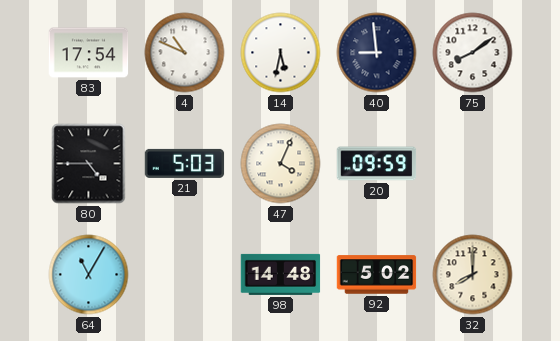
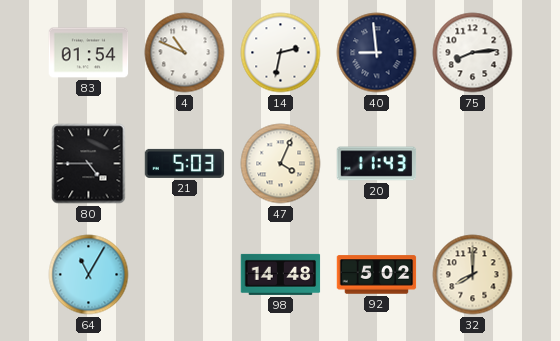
83: 17:54 -> 01:54 (89, 53)
14: 5:32 -> 2:32 (281, 53)
75: 8:09 -> 8:14 (473, 53)
20: 09:59 -> 11:43 (377, 164)
